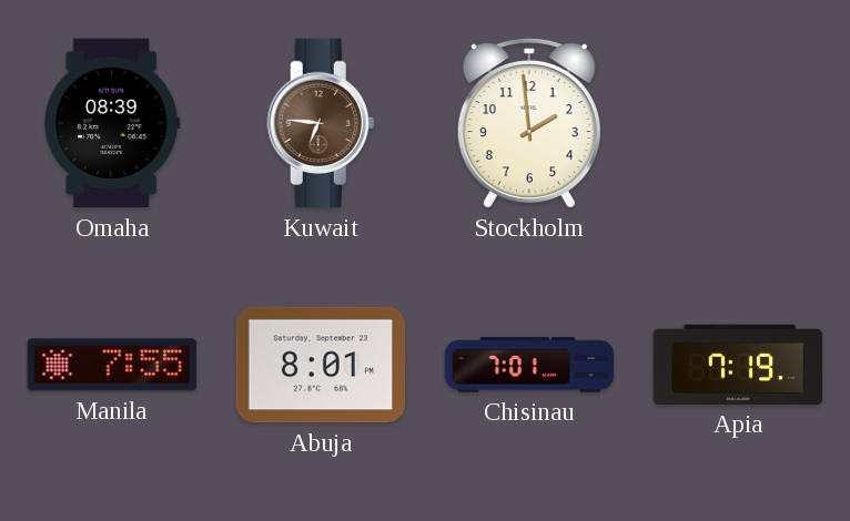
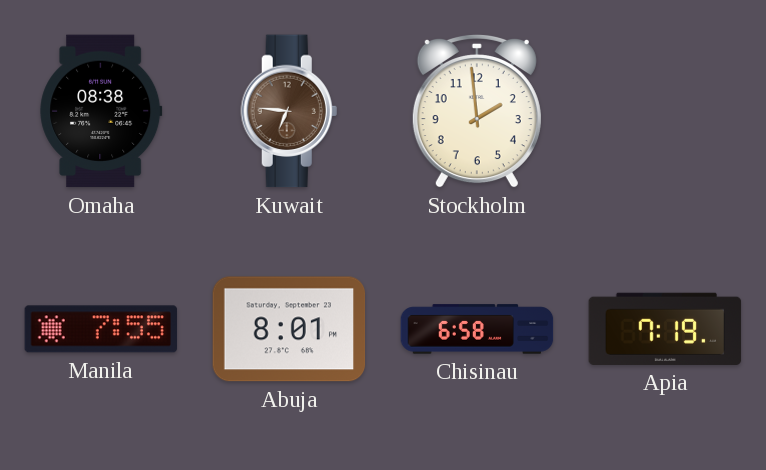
Omaha: 08:39 -> 08:38 (101, 111)
Chisinau: 7:01 -> 6:58 (477, 329)
